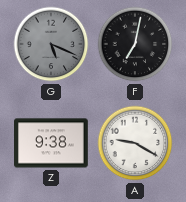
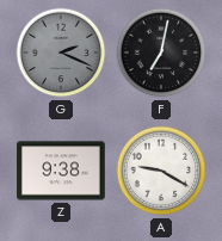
G: 5:19 -> 2:19 (61, 52)
